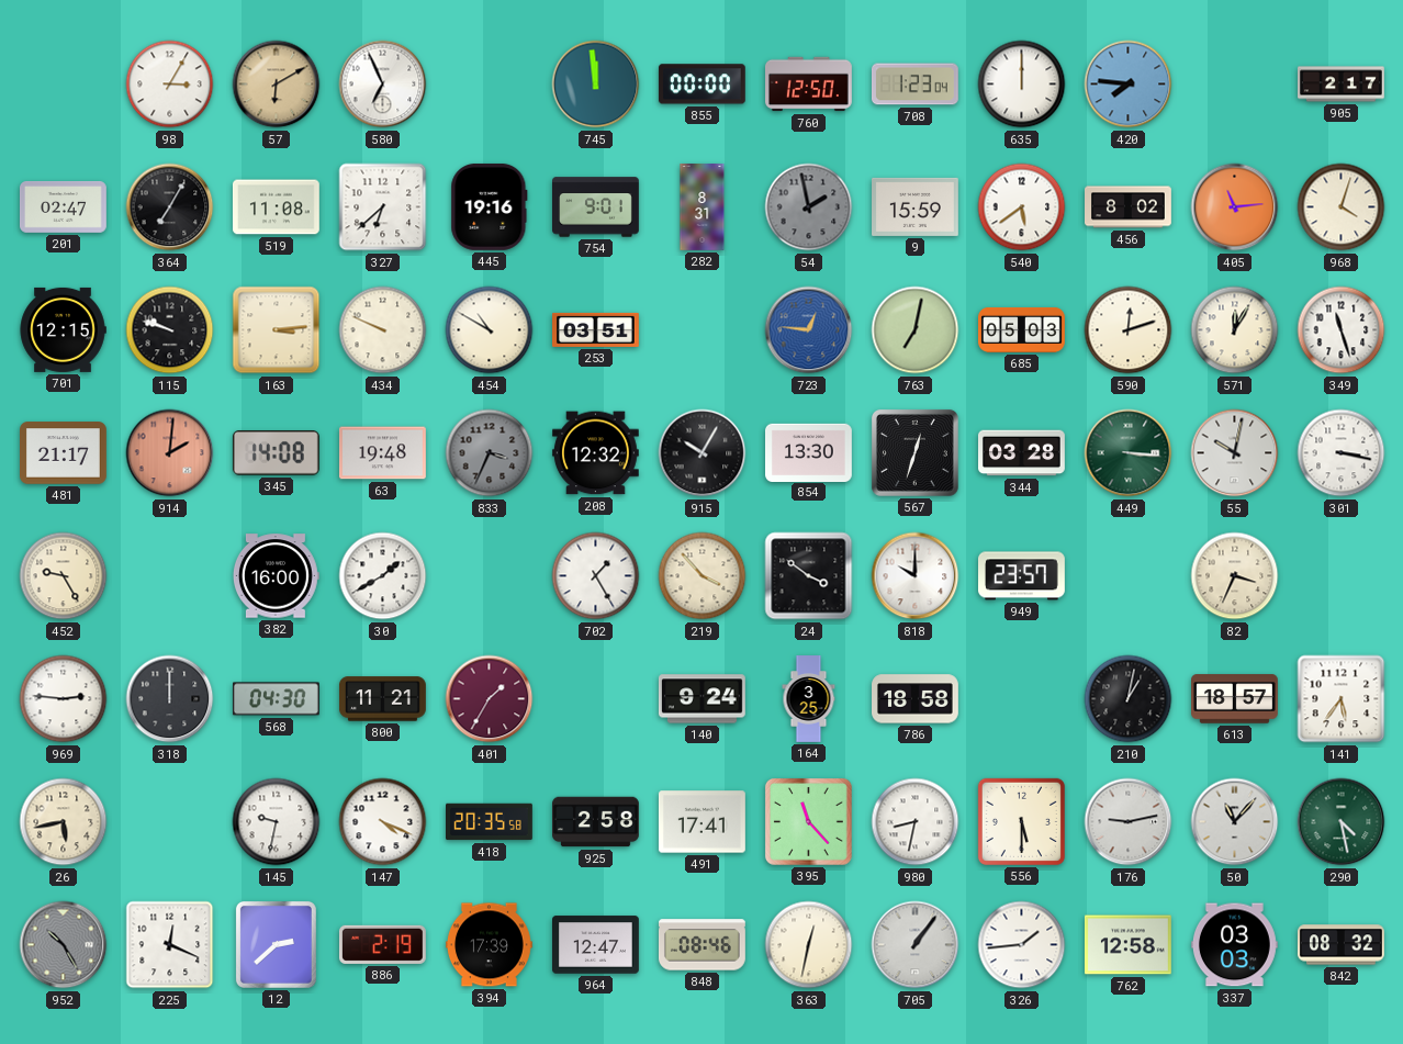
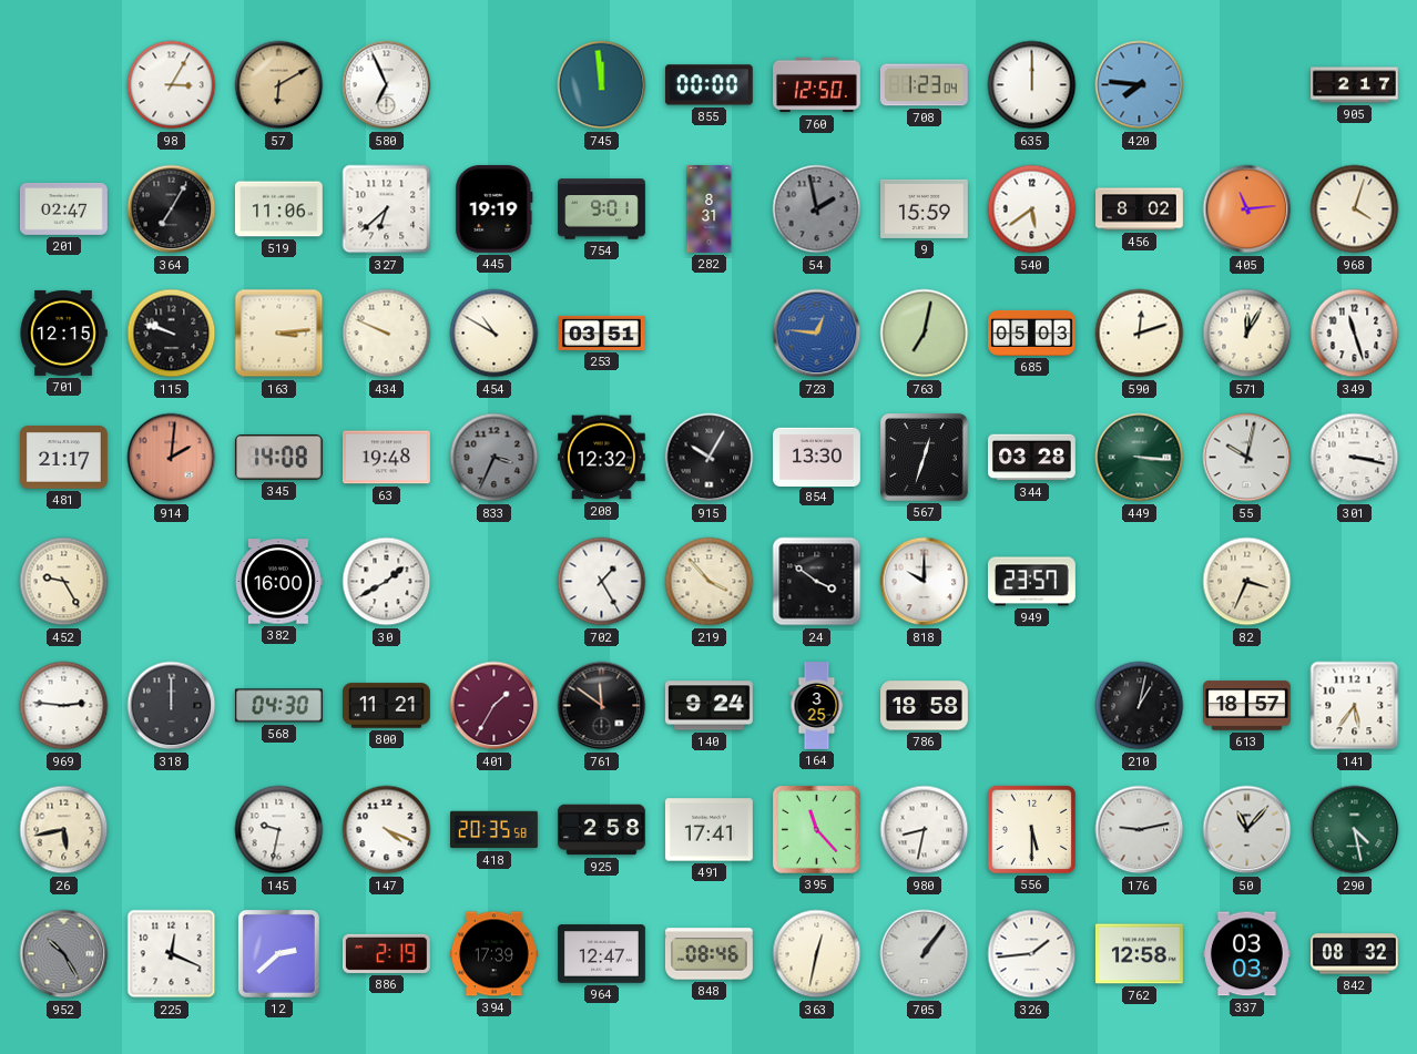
519: 11:08 -> 11:06 (278, 209)
445: 19:16 -> 19:19 (495, 208)
761: none -> 11:51 (602, 706)
